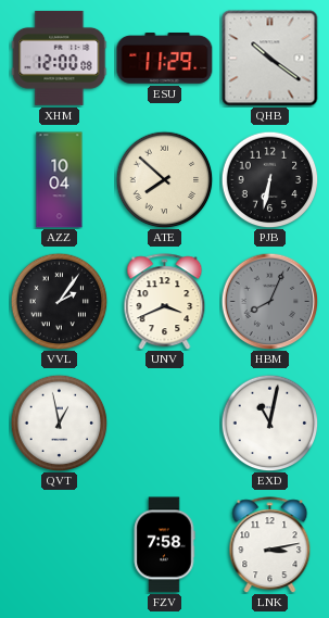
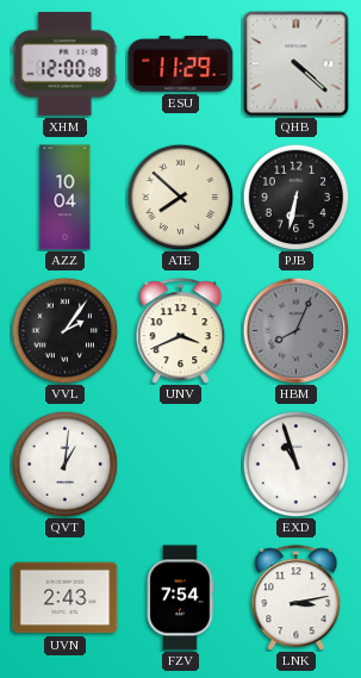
QHB: 10:21 -> 4:22 (297, 64)
QVT: 12:58 -> 1:01 (64, 464)
EXD: 11:02 -> 10:57 (295, 464)
UVN: none -> 2:43 (66, 598)
FZV: 7:58 -> 7:54 (180, 598)
